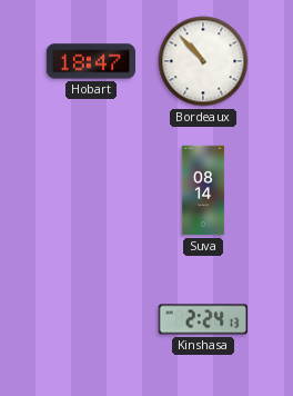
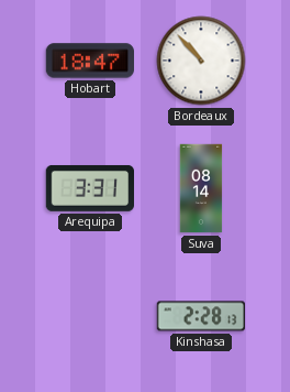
Arequipa: none -> 3:31 (89, 188)
Kinshasa: 2:24 -> 2:28 (200, 316)
